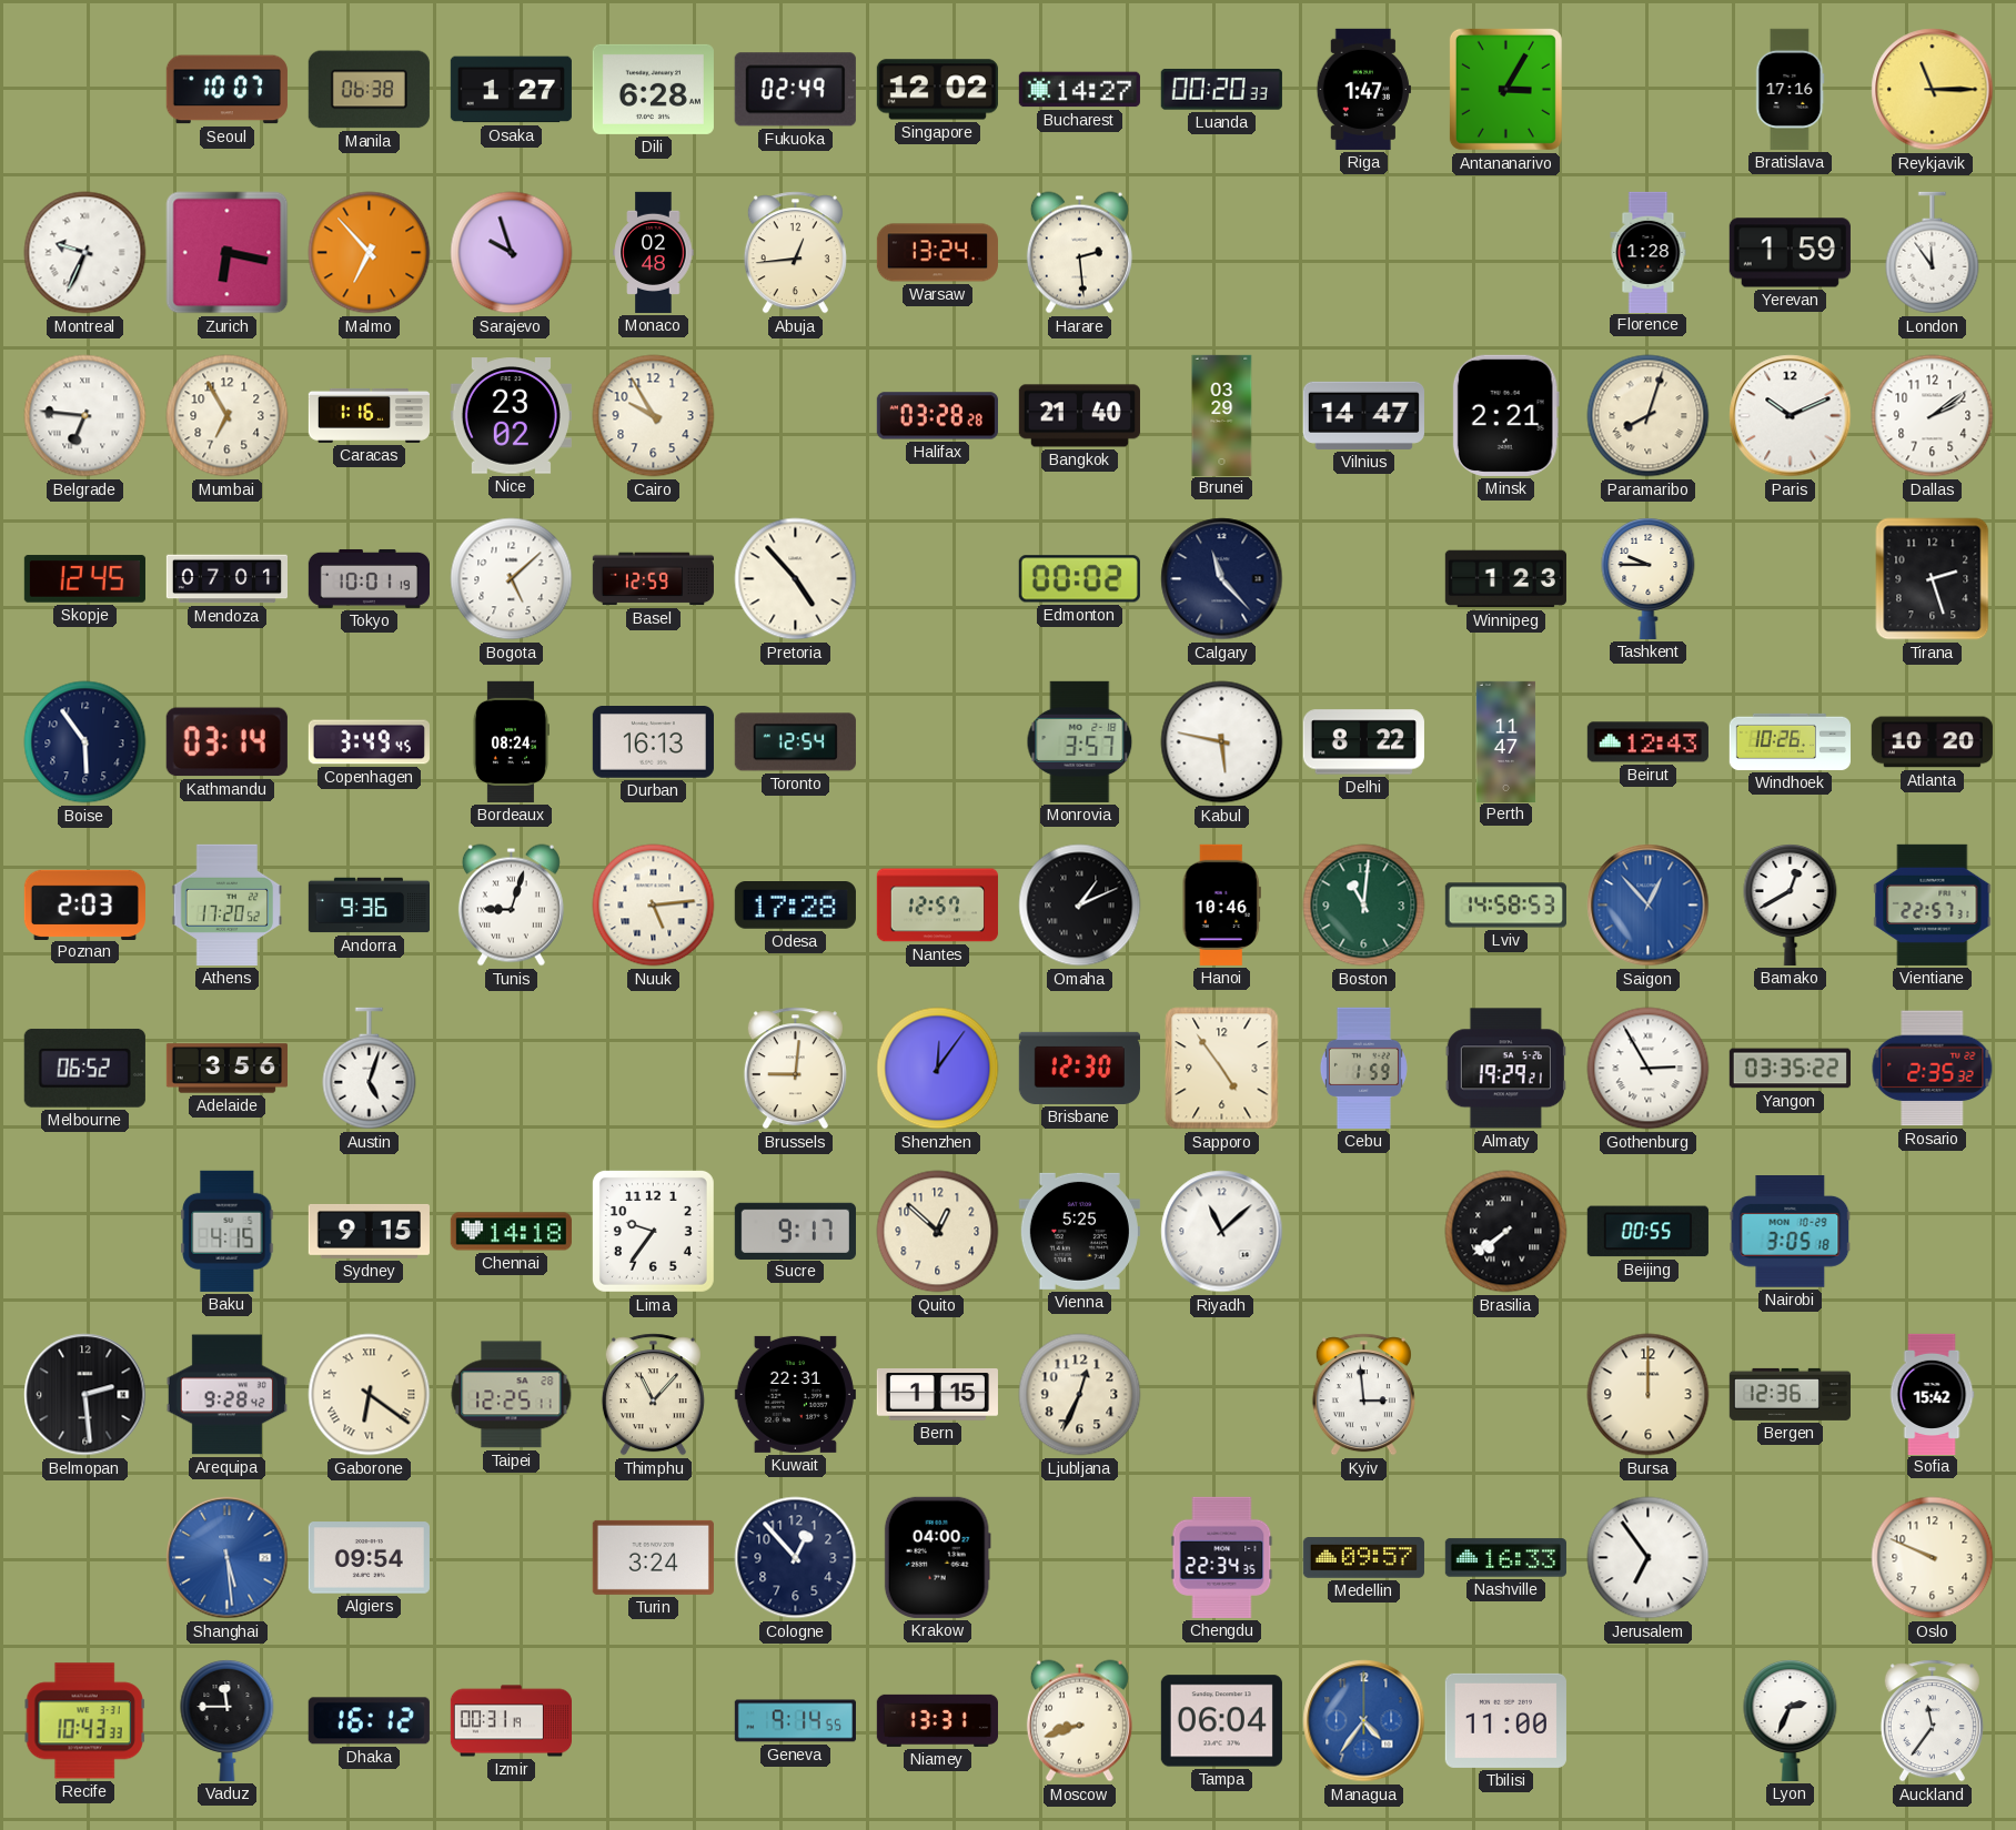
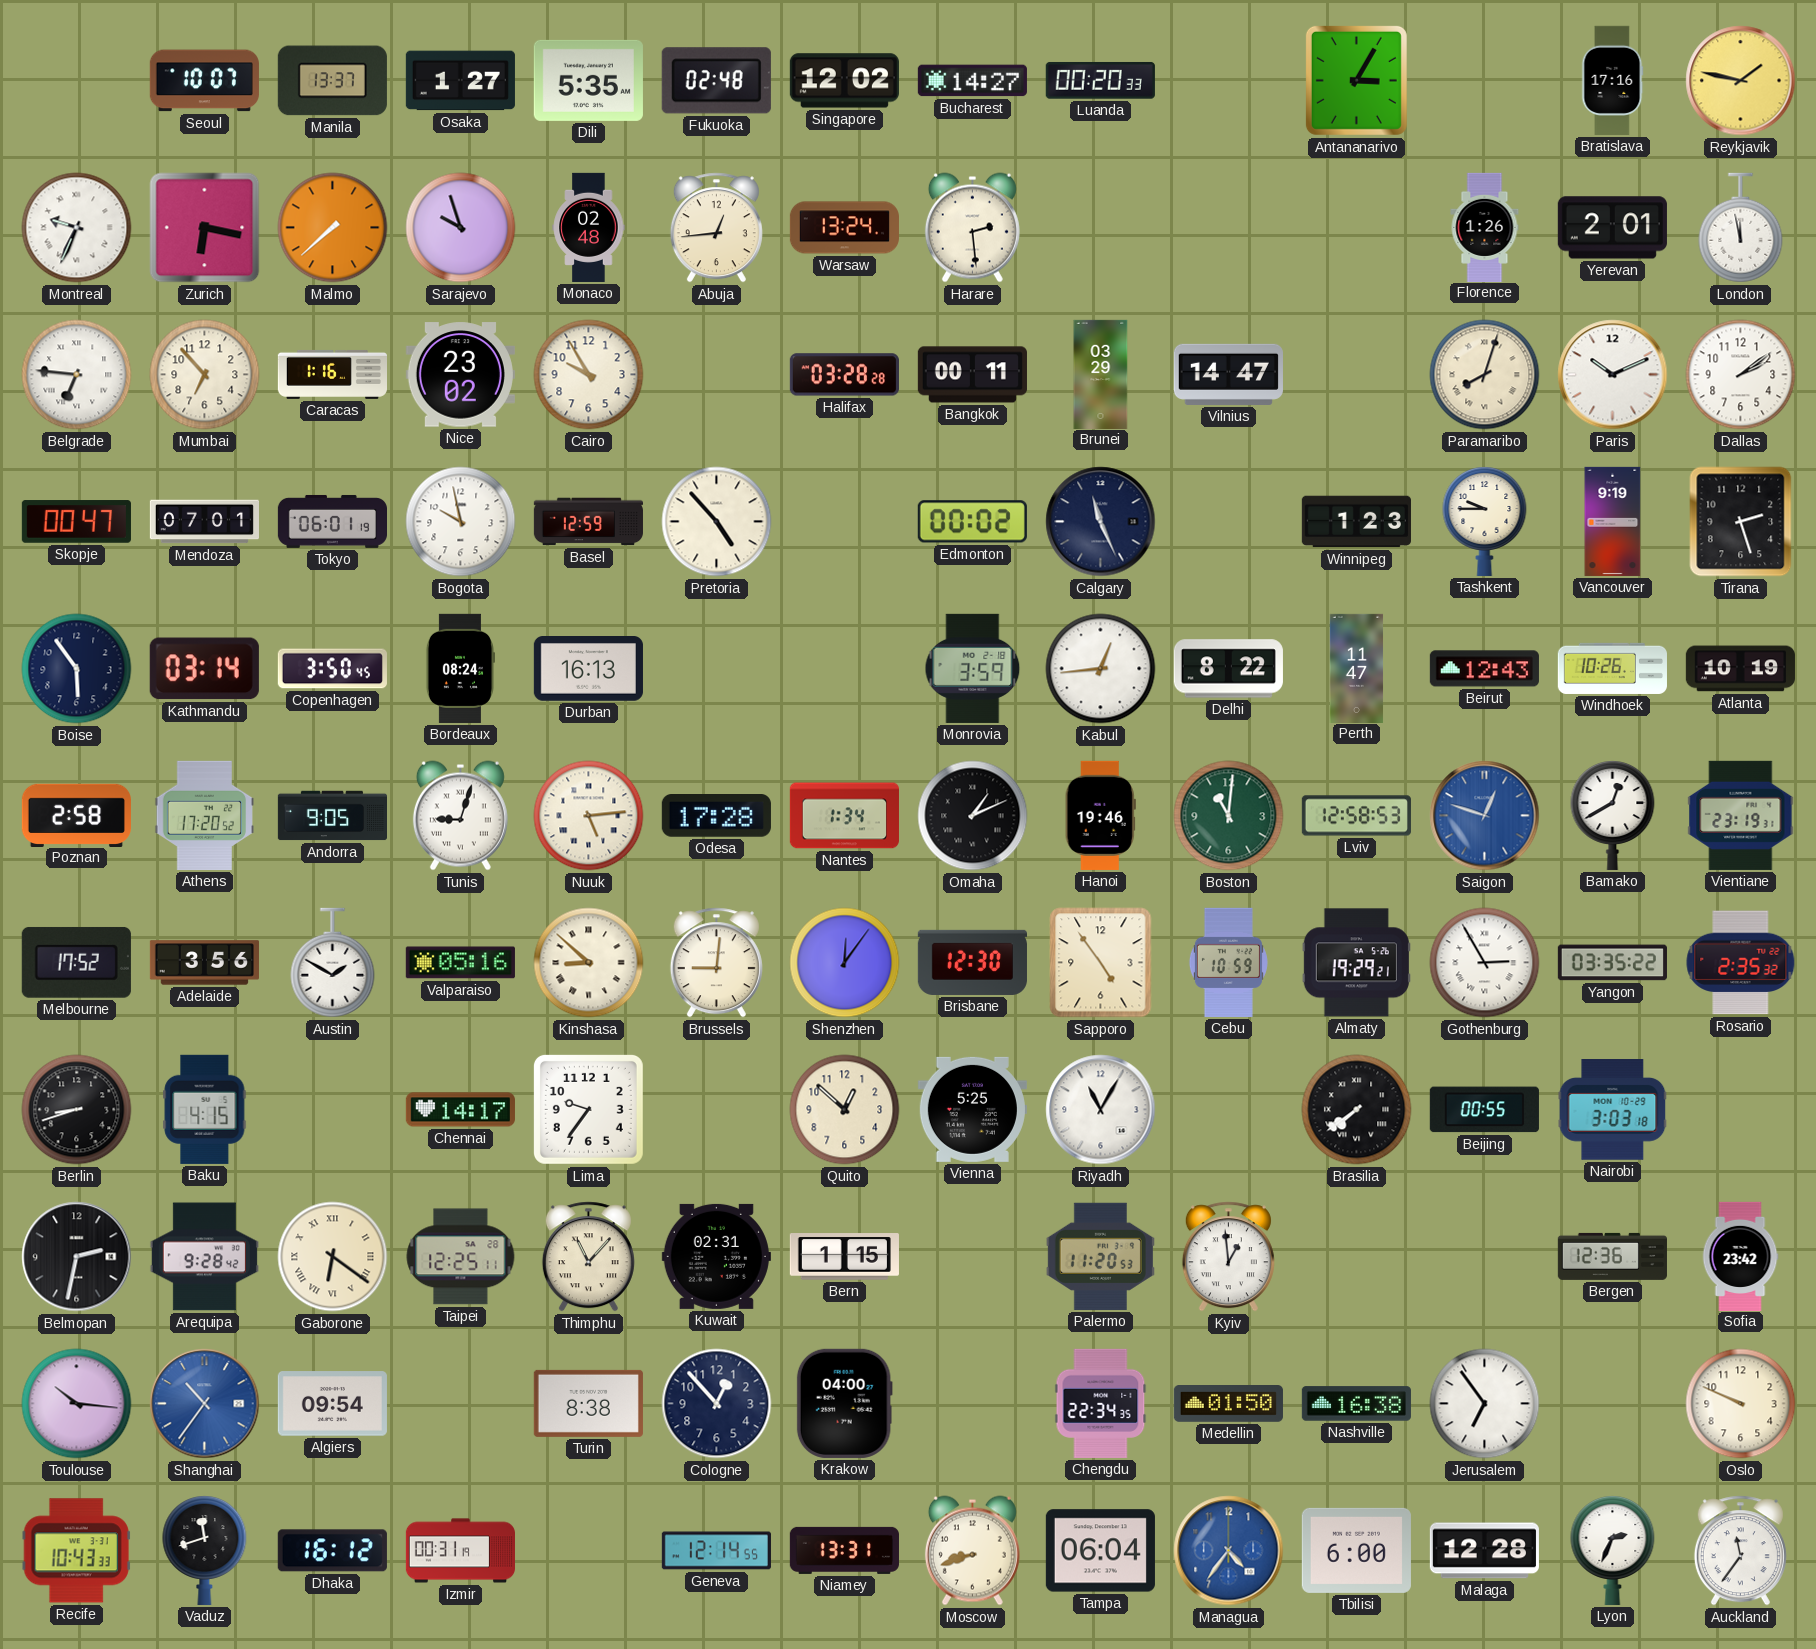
Manila: 06:38 -> 13:37 (332, 81)
Dili: 6:28 -> 5:35 (588, 80)
Fukuoka: 02:49 -> 02:48 (716, 81)
Riga: 1:47 -> none (1363, 89)
Reykjavik: 11:15 -> 1:47 (1741, 81)
Malmo: 6:53 -> 7:38 (333, 228)
Florence: 1:28 -> 1:26 (1485, 227)
Yerevan: 1:59 -> 2:01 (1612, 228)
London: 11:54 -> 11:58 (1741, 228)
Mumbai: 6:55 -> 6:53 (205, 375)
Bangkok: 21:40 -> 00:11 (972, 375)
Minsk: 2:21 -> none (1505, 415)
Skopje: 12:45 -> 00:47 (76, 522)
Tokyo: 10:01 -> 06:01 (332, 521)
Bogota: 5:08 -> 9:58 (461, 522)
Calgary: 11:23 -> 11:26 (1101, 522)
Vancouver: none -> 9:19 (1613, 521)
Copenhagen: 3:49 -> 3:50 (332, 669)
Toronto: 12:54 -> none (795, 742)
Monrovia: 3:57 -> 3:59 (973, 668)
Kabul: 5:47 -> 12:44 (1101, 669)
Atlanta: 10:20 -> 10:19 (1740, 669)
Poznan: 2:03 -> 2:58 (76, 815)
Andorra: 9:36 -> 9:05 (332, 816)
Nantes: 12:57 -> 1:34 (844, 816)
Hanoi: 10:46 -> 19:46 (1100, 815)
Lviv: 14:58 -> 12:58 (1356, 816)
Saigon: 12:53 -> 12:48 (1485, 816)
Vientiane: 22:57 -> 23:19 (1741, 815)
Melbourne: 06:52 -> 17:52 (76, 962)
Austin: 5:03 -> 1:50 (333, 963)
Valparaiso: none -> 05:16 (460, 963)
Kinshasa: none -> 8:52 (589, 963)
Cebu: 1:59 -> 10:59 (1228, 962)
Berlin: none -> 8:42 (77, 1110)
Sydney: 9:15 -> none (369, 1232)
Chennai: 14:18 -> 14:17 (460, 1110)
Sucre: 9:17 -> none (795, 1231)
Riyadh: 11:08 -> 11:05 (1101, 1110)
Nairobi: 3:05 -> 3:03 (1613, 1110)
Belmopan: 2:29 -> 2:32 (77, 1257)
Kuwait: 22:31 -> 02:31 (716, 1256)
Ljubljana: 12:34 -> none (1080, 1395)
Palermo: none -> 11:20 (1100, 1256)
Kyiv: 2:59 -> 12:59 (1228, 1257)
Bursa: 12:00 -> none (1649, 1395)
Sofia: 15:42 -> 23:42 (1740, 1256)
Toulouse: none -> 10:16 (77, 1404)
Shanghai: 5:29 -> 10:36 (205, 1404)
Turin: 3:24 -> 8:38 (588, 1403)
Medellin: 09:57 -> 01:50 (1228, 1404)
Nashville: 16:33 -> 16:38 (1356, 1404)
Vaduz: 11:45 -> 11:42 (205, 1551)
Geneva: 9:14 -> 12:14 (716, 1551)
Tbilisi: 11:00 -> 6:00 (1356, 1550)
Malaga: none -> 12:28 (1484, 1551)
